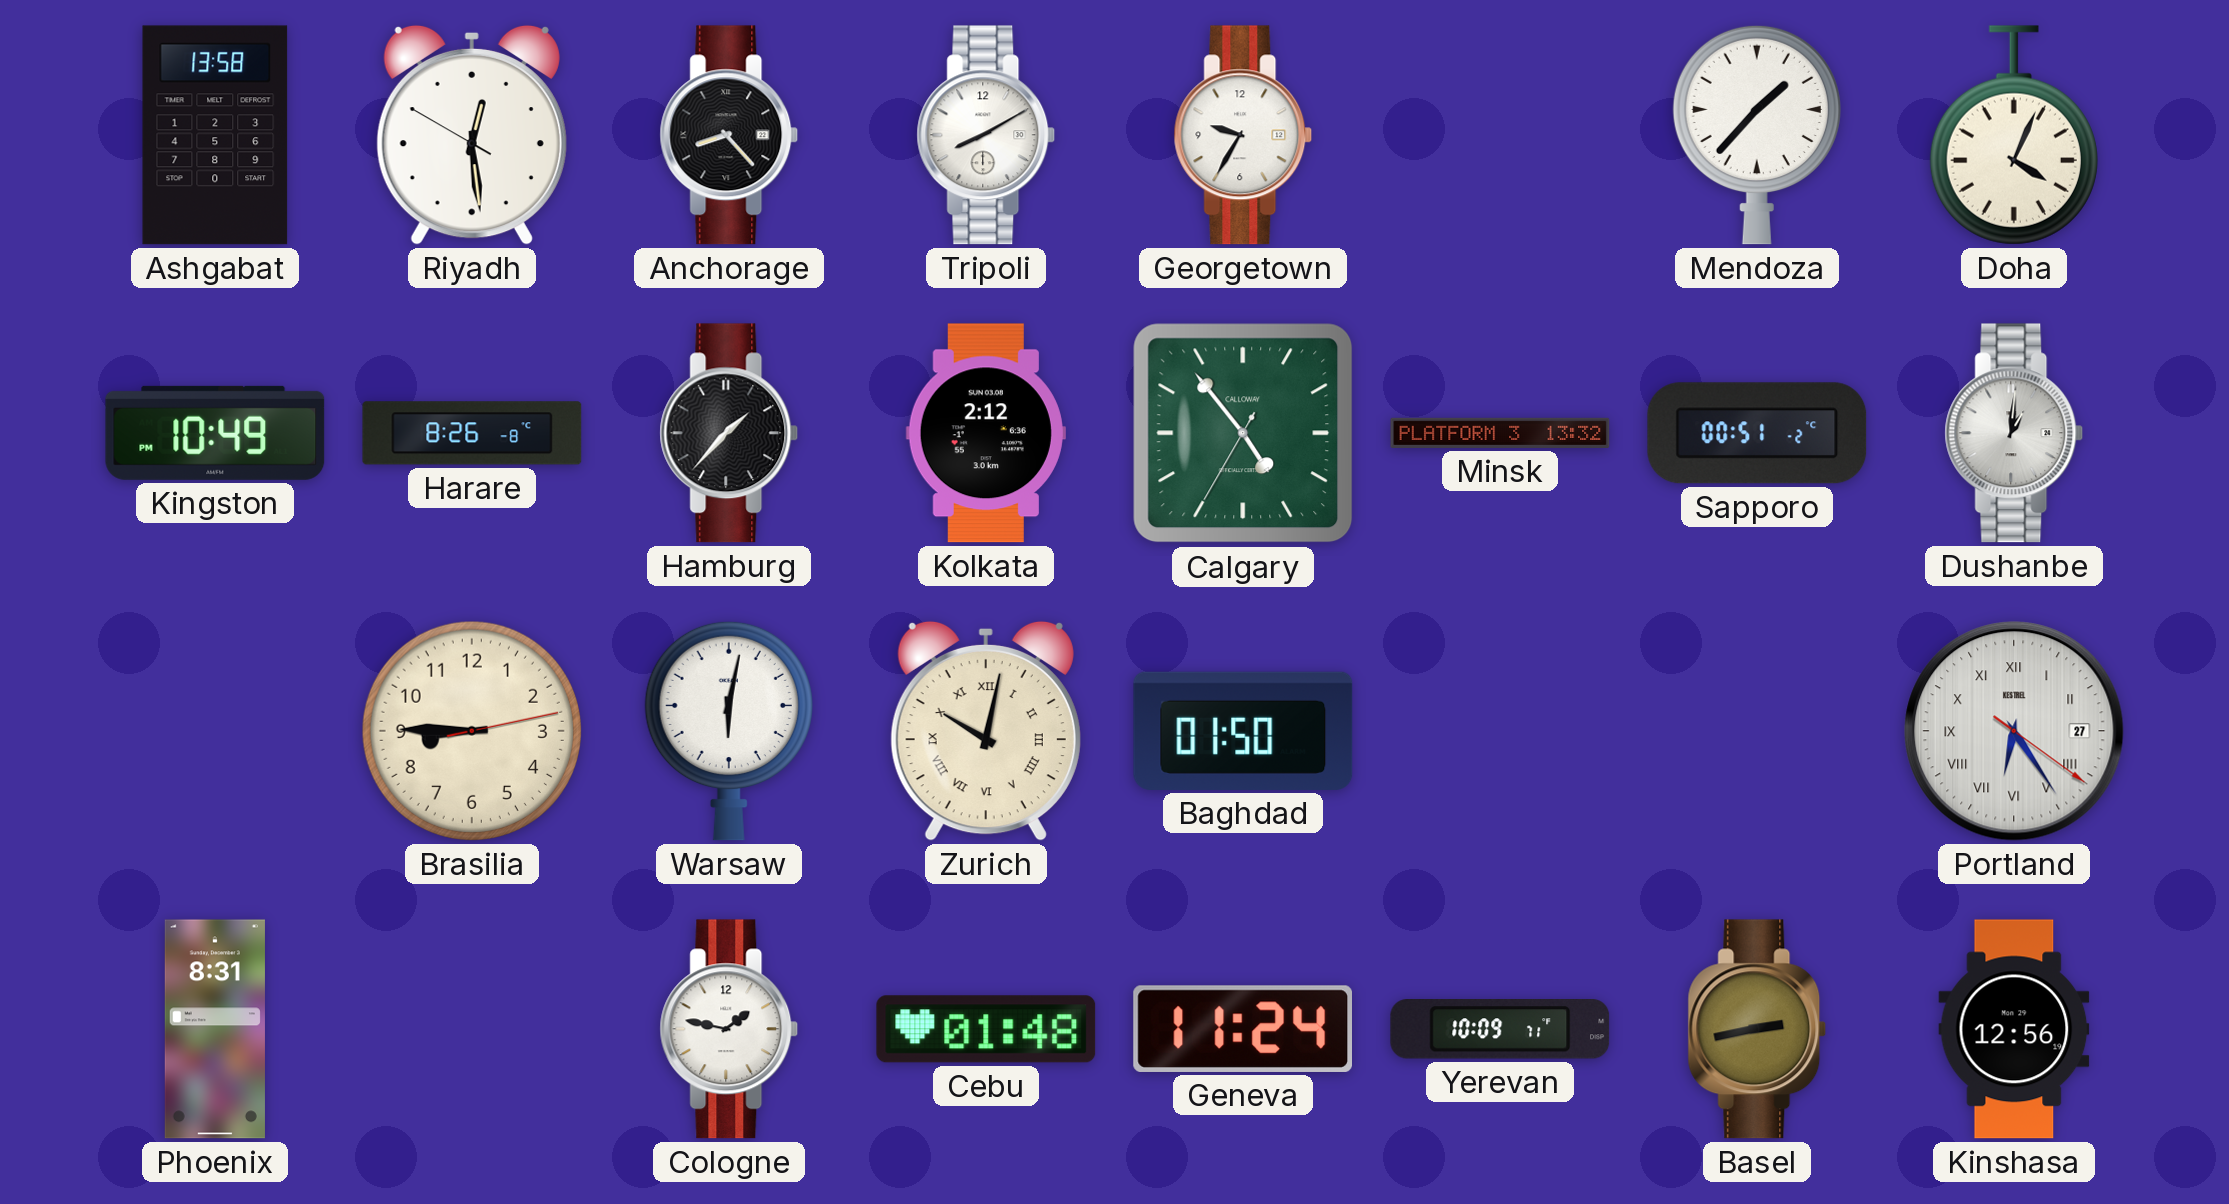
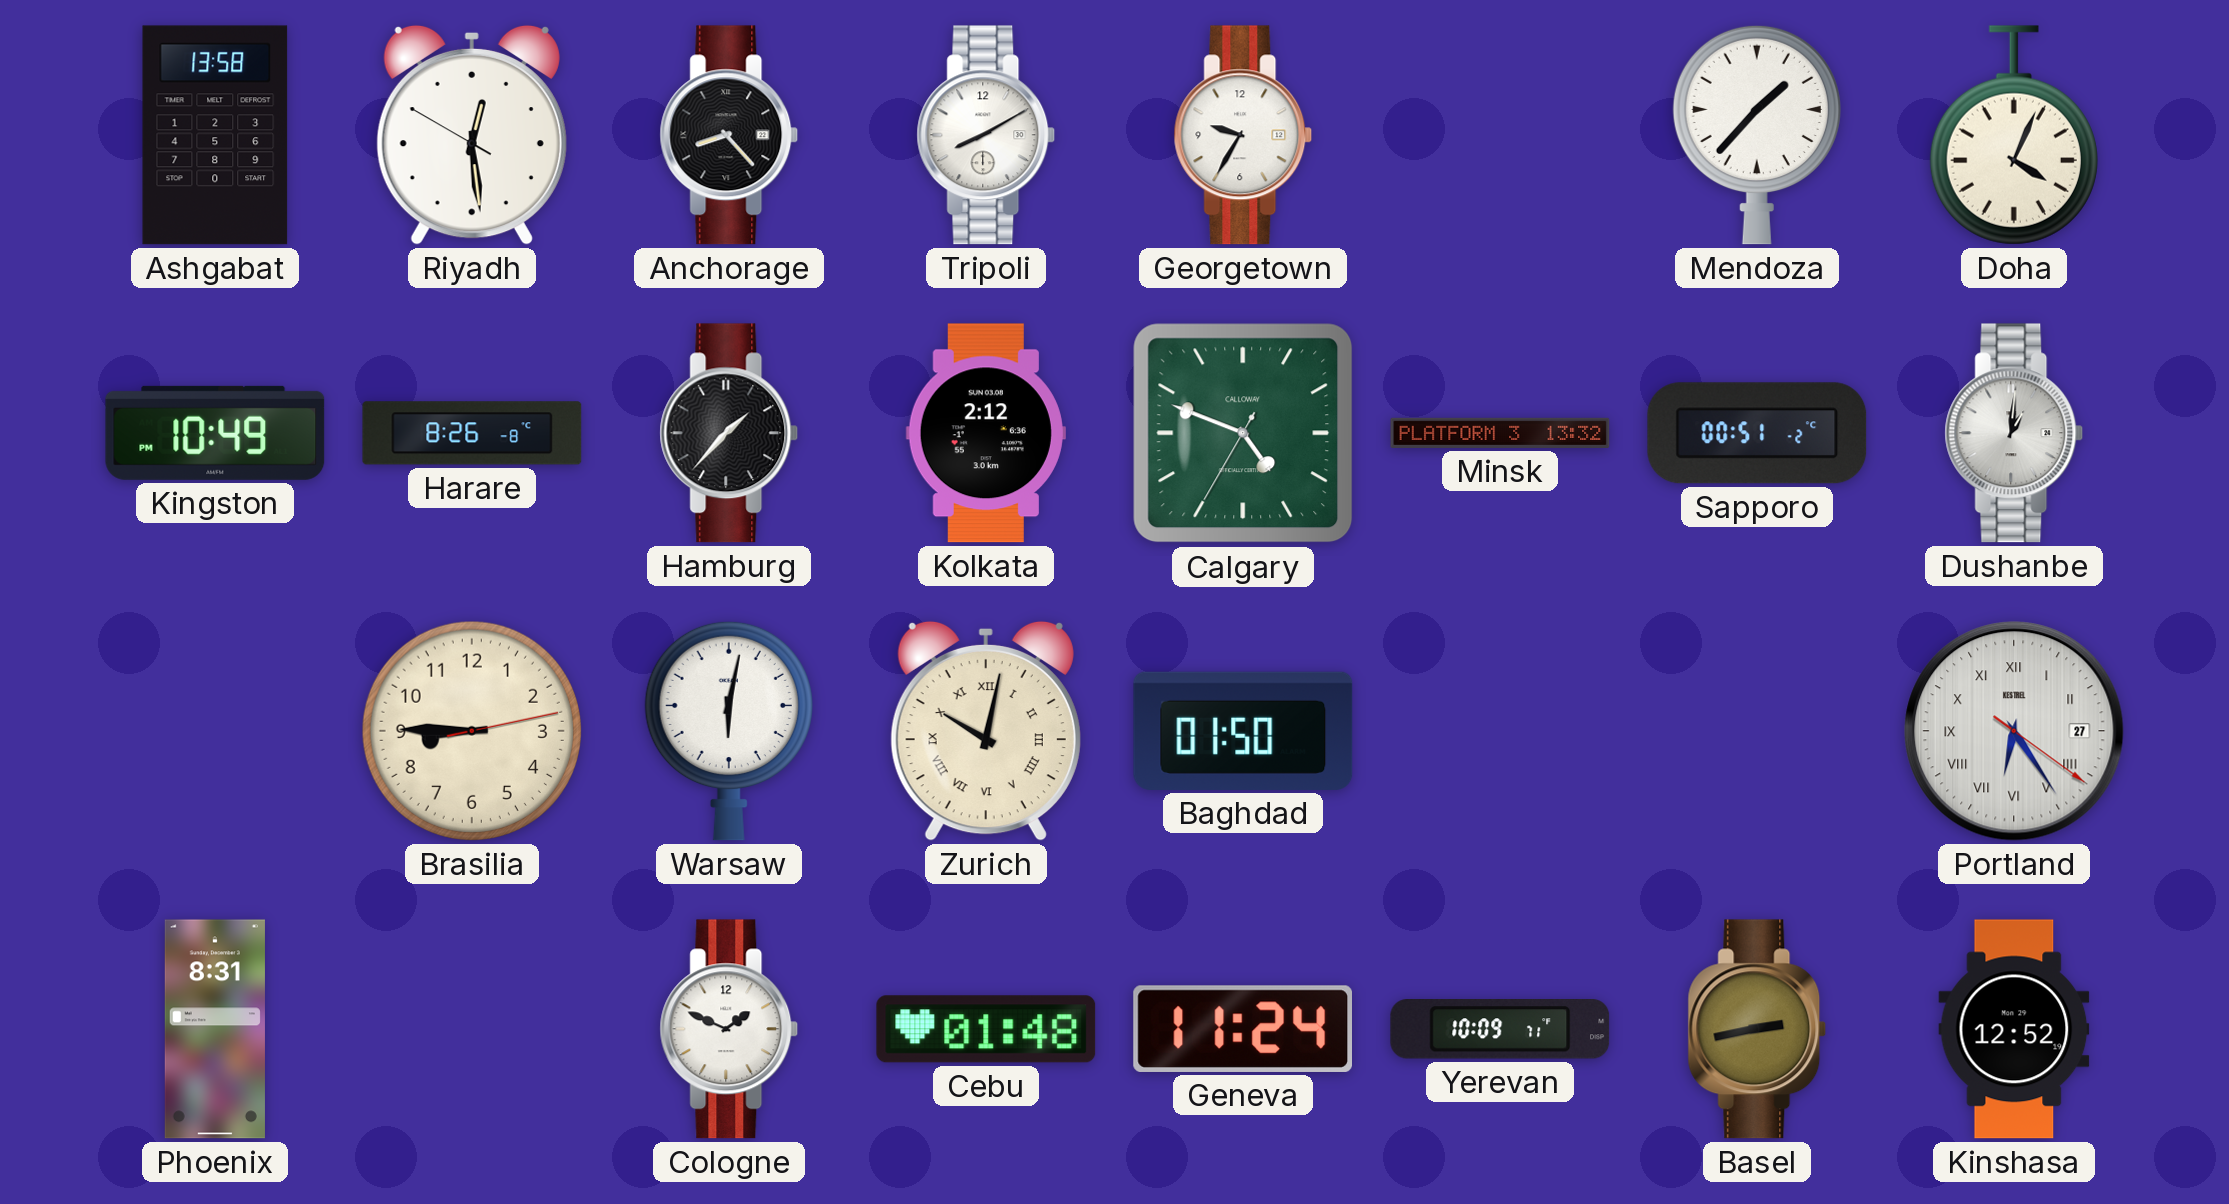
Calgary: 4:53 -> 4:48 (1243, 433)
Cologne: 1:47 -> 1:49 (729, 1029)
Kinshasa: 12:56 -> 12:52 (2014, 1029)
